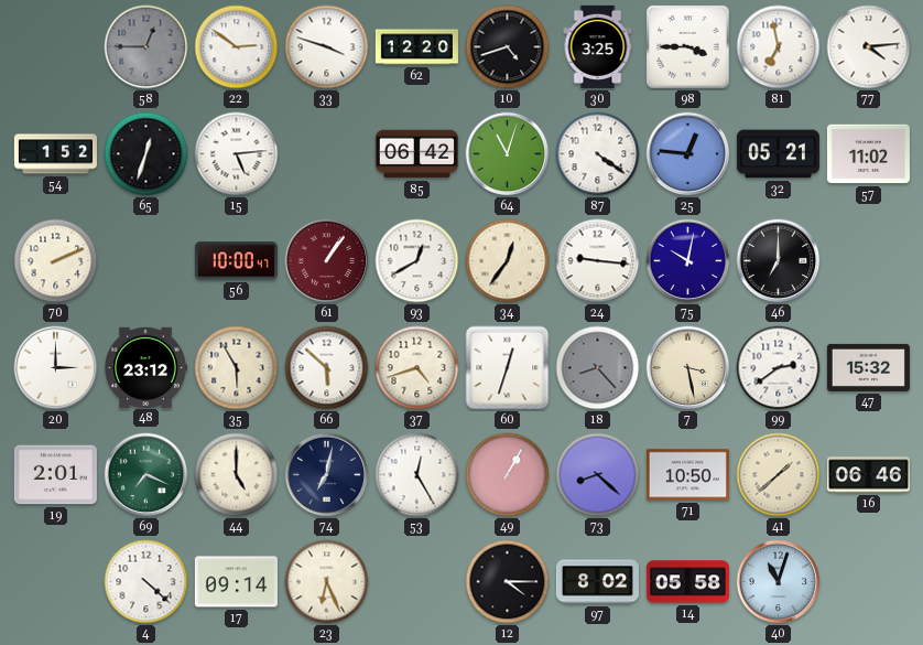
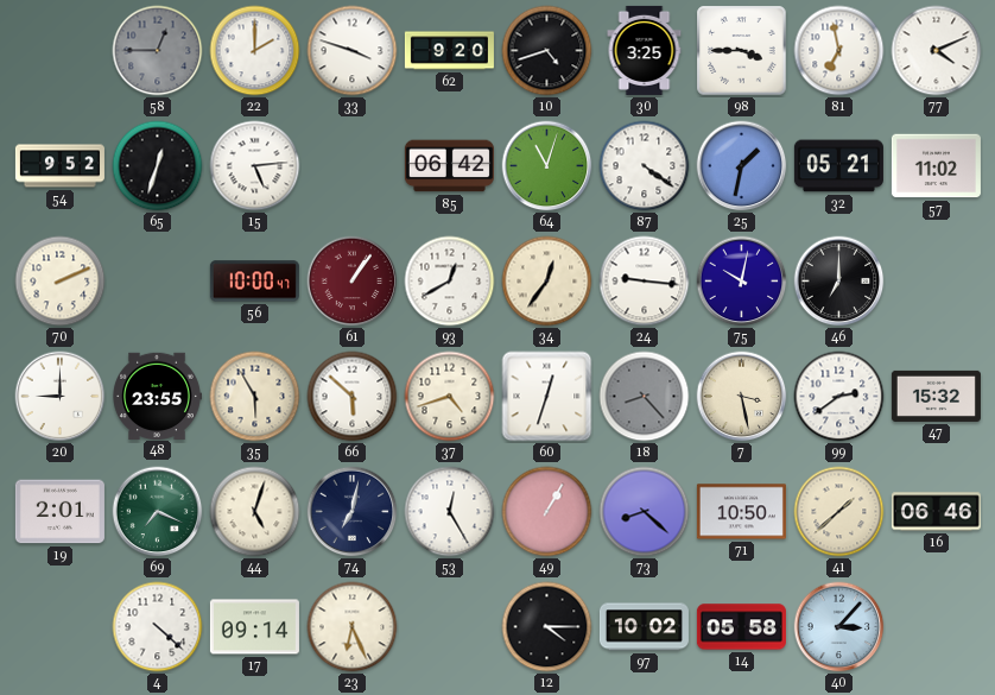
22: 2:51 -> 2:00 (255, 51)
62: 12:20 -> 9:20 (449, 51)
77: 4:14 -> 4:11 (937, 51)
54: 1:52 -> 9:52 (59, 166)
25: 12:46 -> 1:32 (742, 166)
20: 3:00 -> 9:00 (61, 397)
48: 23:12 -> 23:55 (157, 396)
44: 5:00 -> 5:03 (255, 512)
97: 8:02 -> 10:02 (644, 627)
40: 11:03 -> 3:07 (839, 627)
